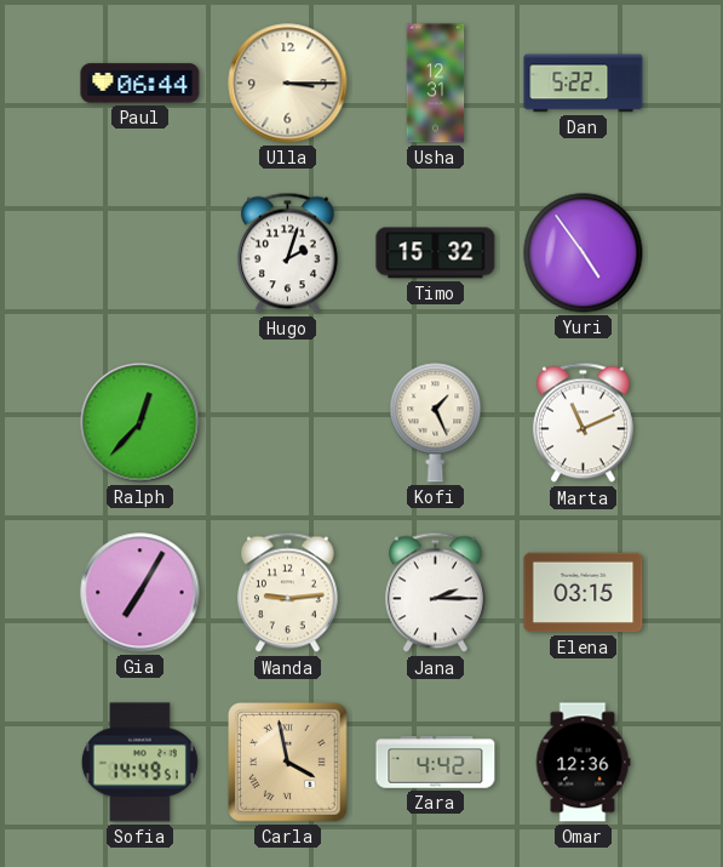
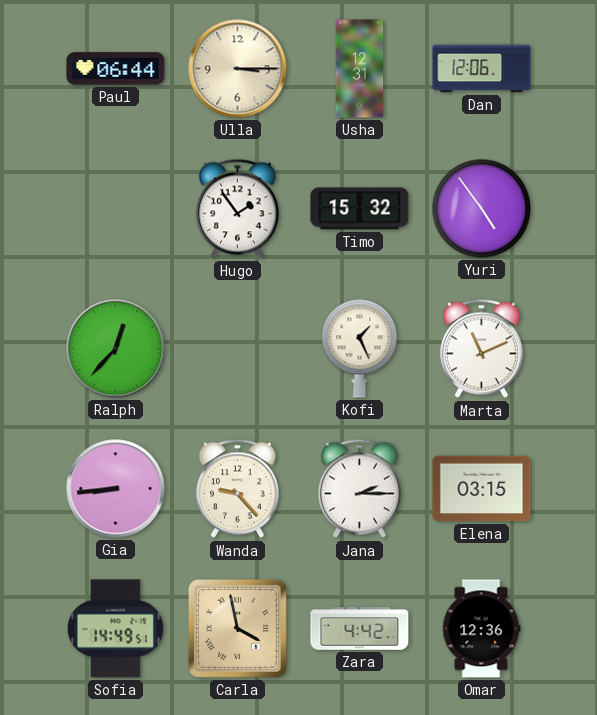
Dan: 5:22 -> 12:06 (482, 69)
Hugo: 2:03 -> 1:54 (237, 209)
Gia: 7:05 -> 8:44 (116, 489)
Wanda: 9:14 -> 9:23 (237, 489)
